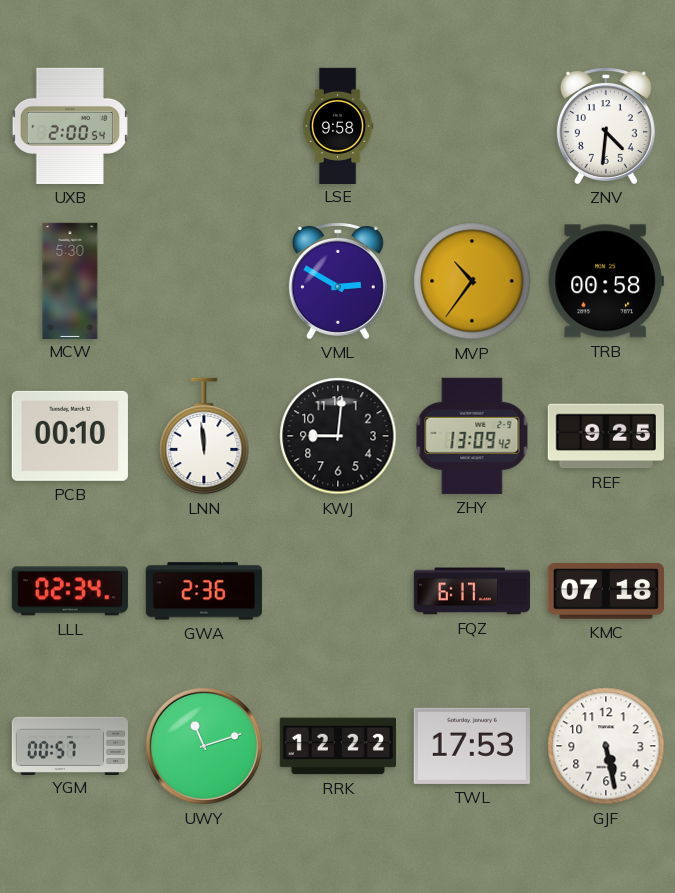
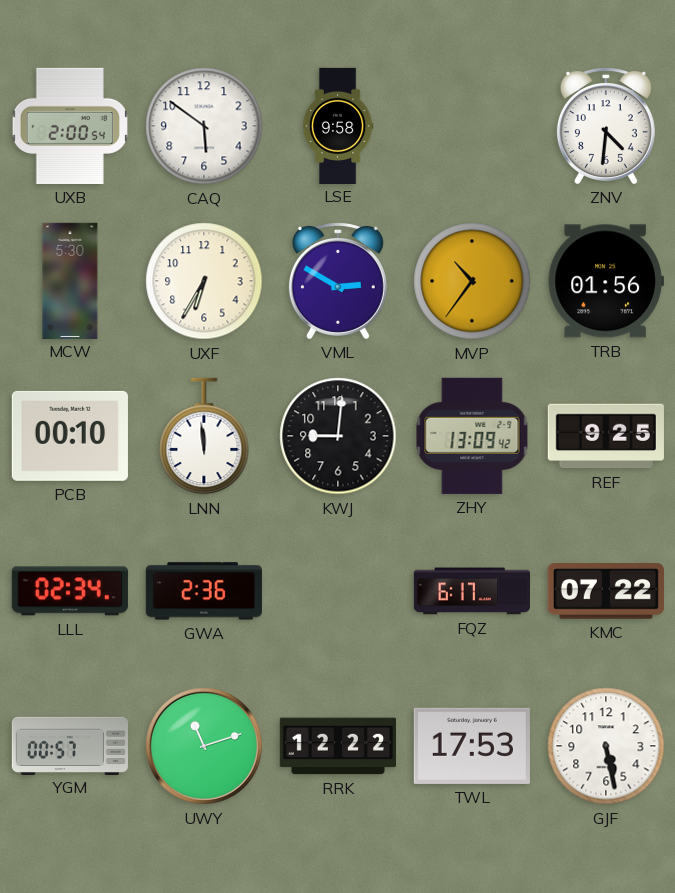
CAQ: none -> 5:51 (204, 126)
UXF: none -> 6:35 (204, 281)
TRB: 00:58 -> 01:56 (606, 281)
KMC: 07:18 -> 07:22 (606, 591)
